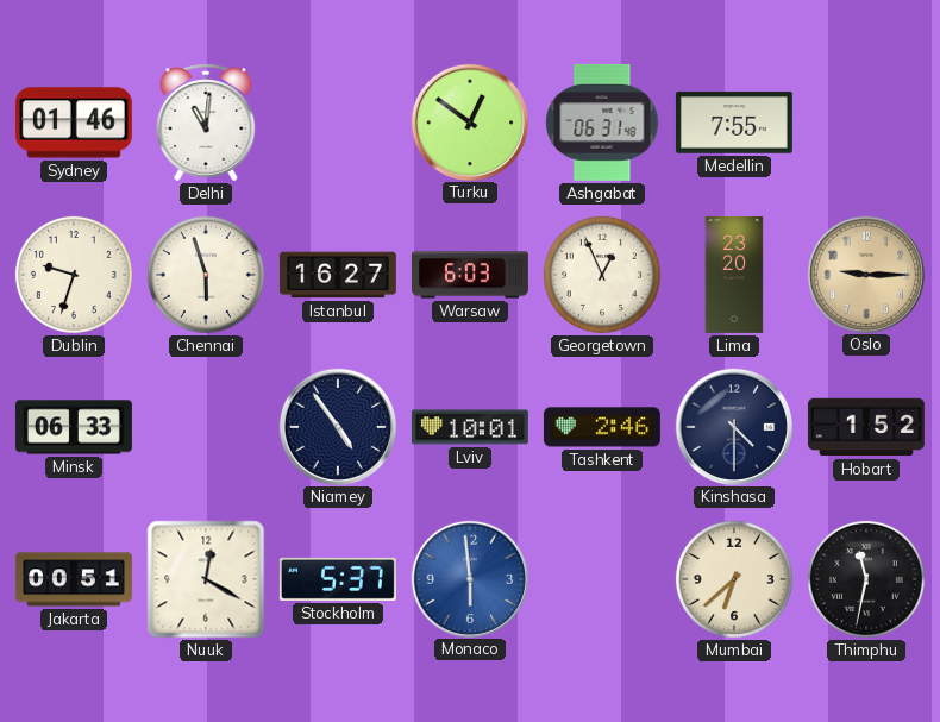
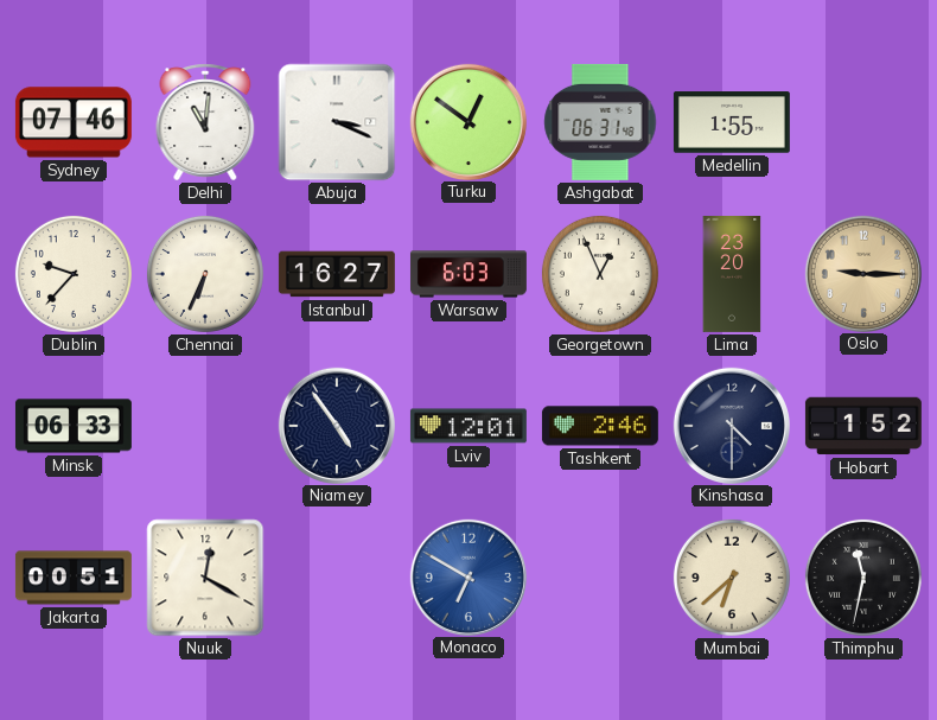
Sydney: 01:46 -> 07:46 (74, 122)
Abuja: none -> 3:19 (337, 122)
Medellin: 7:55 -> 1:55 (732, 122)
Dublin: 9:33 -> 9:37 (74, 274)
Chennai: 5:57 -> 6:34 (205, 274)
Lviv: 10:01 -> 12:01 (469, 426)
Stockholm: 5:37 -> none (338, 579)
Monaco: 5:59 -> 6:50 (467, 576)
